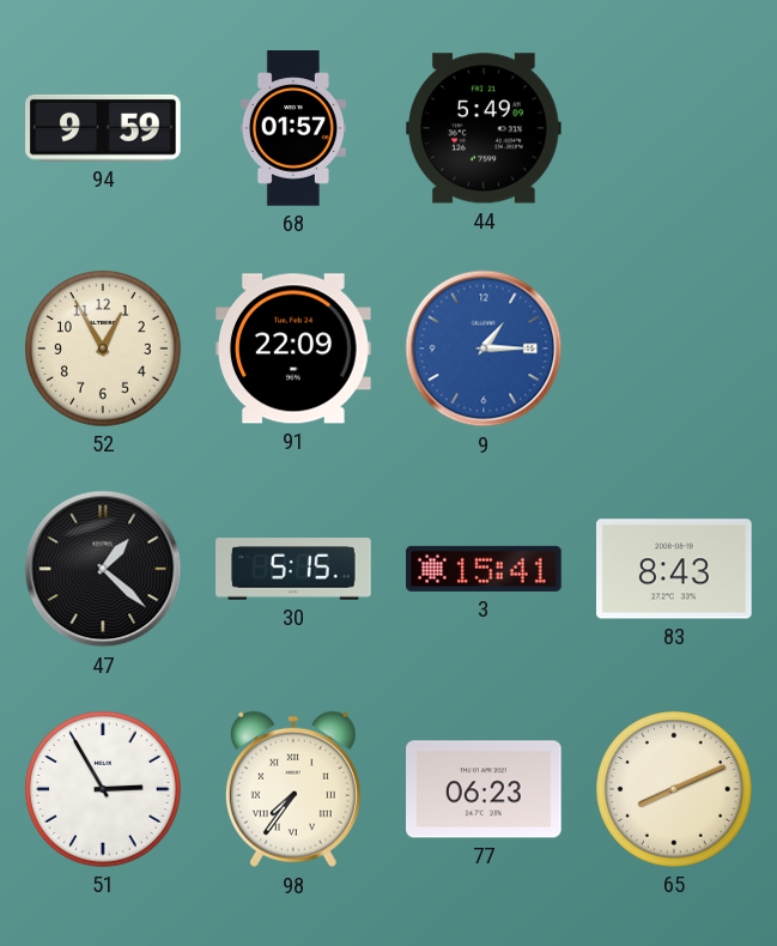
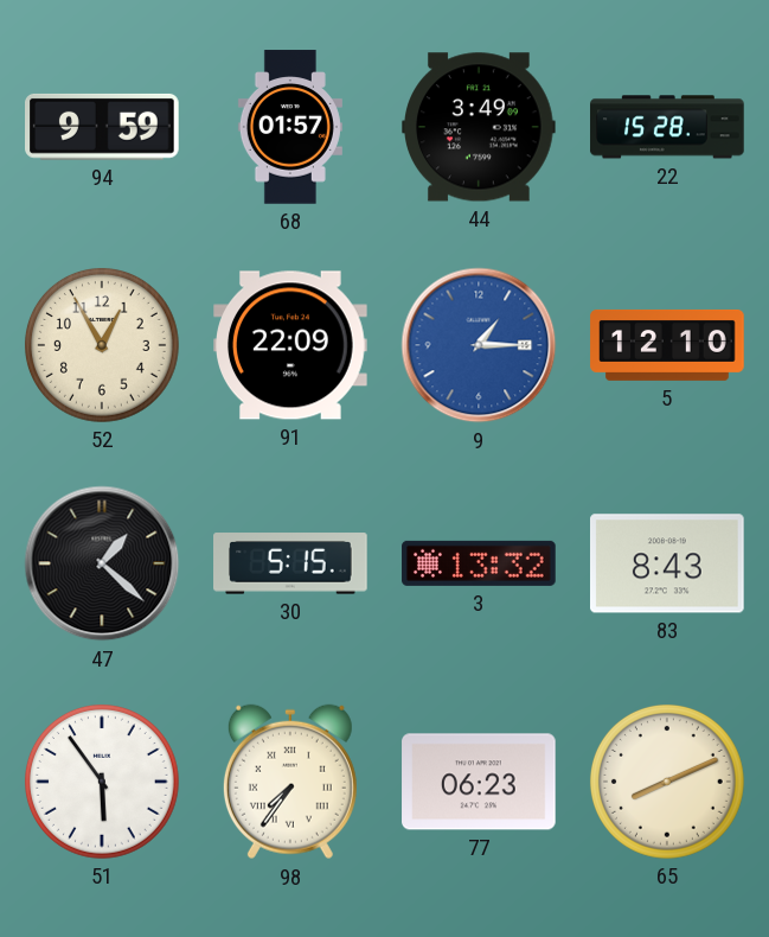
44: 5:49 -> 3:49 (479, 127)
22: none -> 15:28 (667, 127)
5: none -> 12:10 (667, 345)
3: 15:41 -> 13:32 (479, 563)
51: 2:55 -> 5:54 (102, 782)
